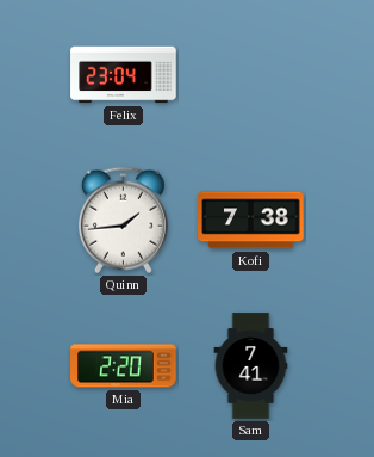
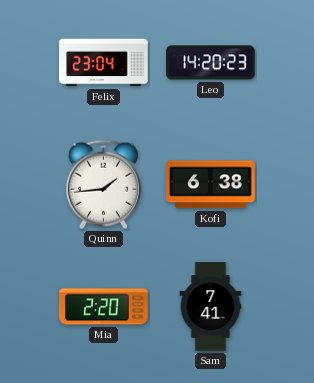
Leo: none -> 14:20 (211, 63)
Kofi: 7:38 -> 6:38 (211, 185)
